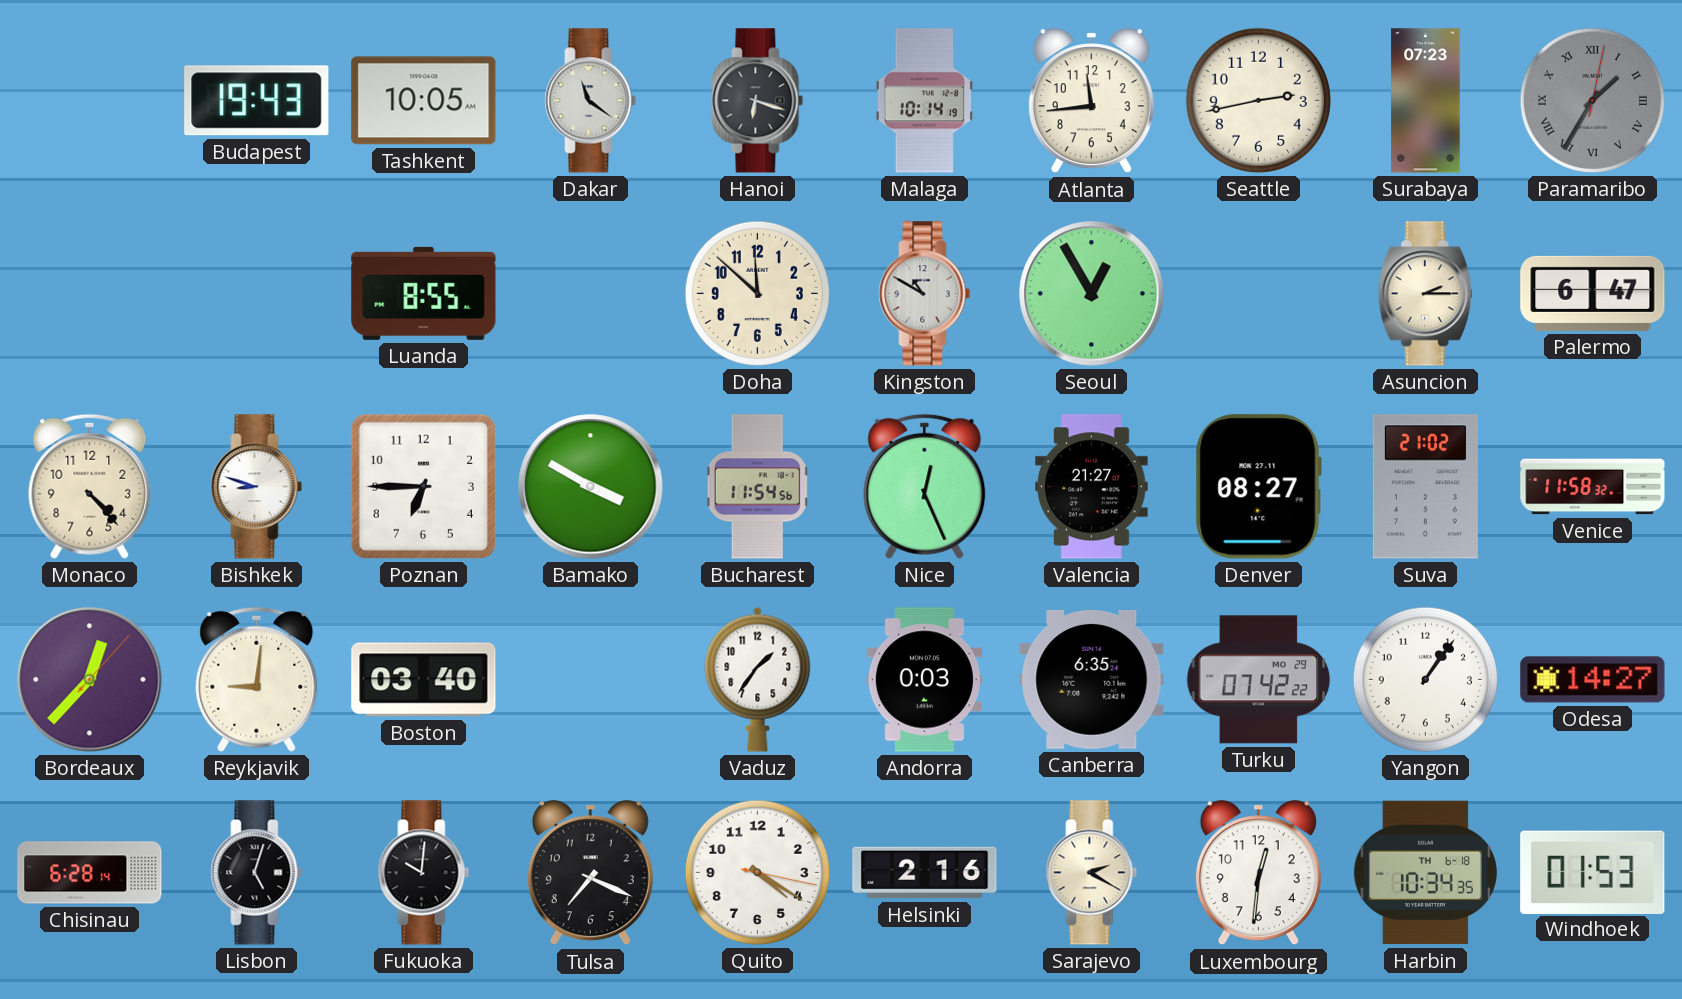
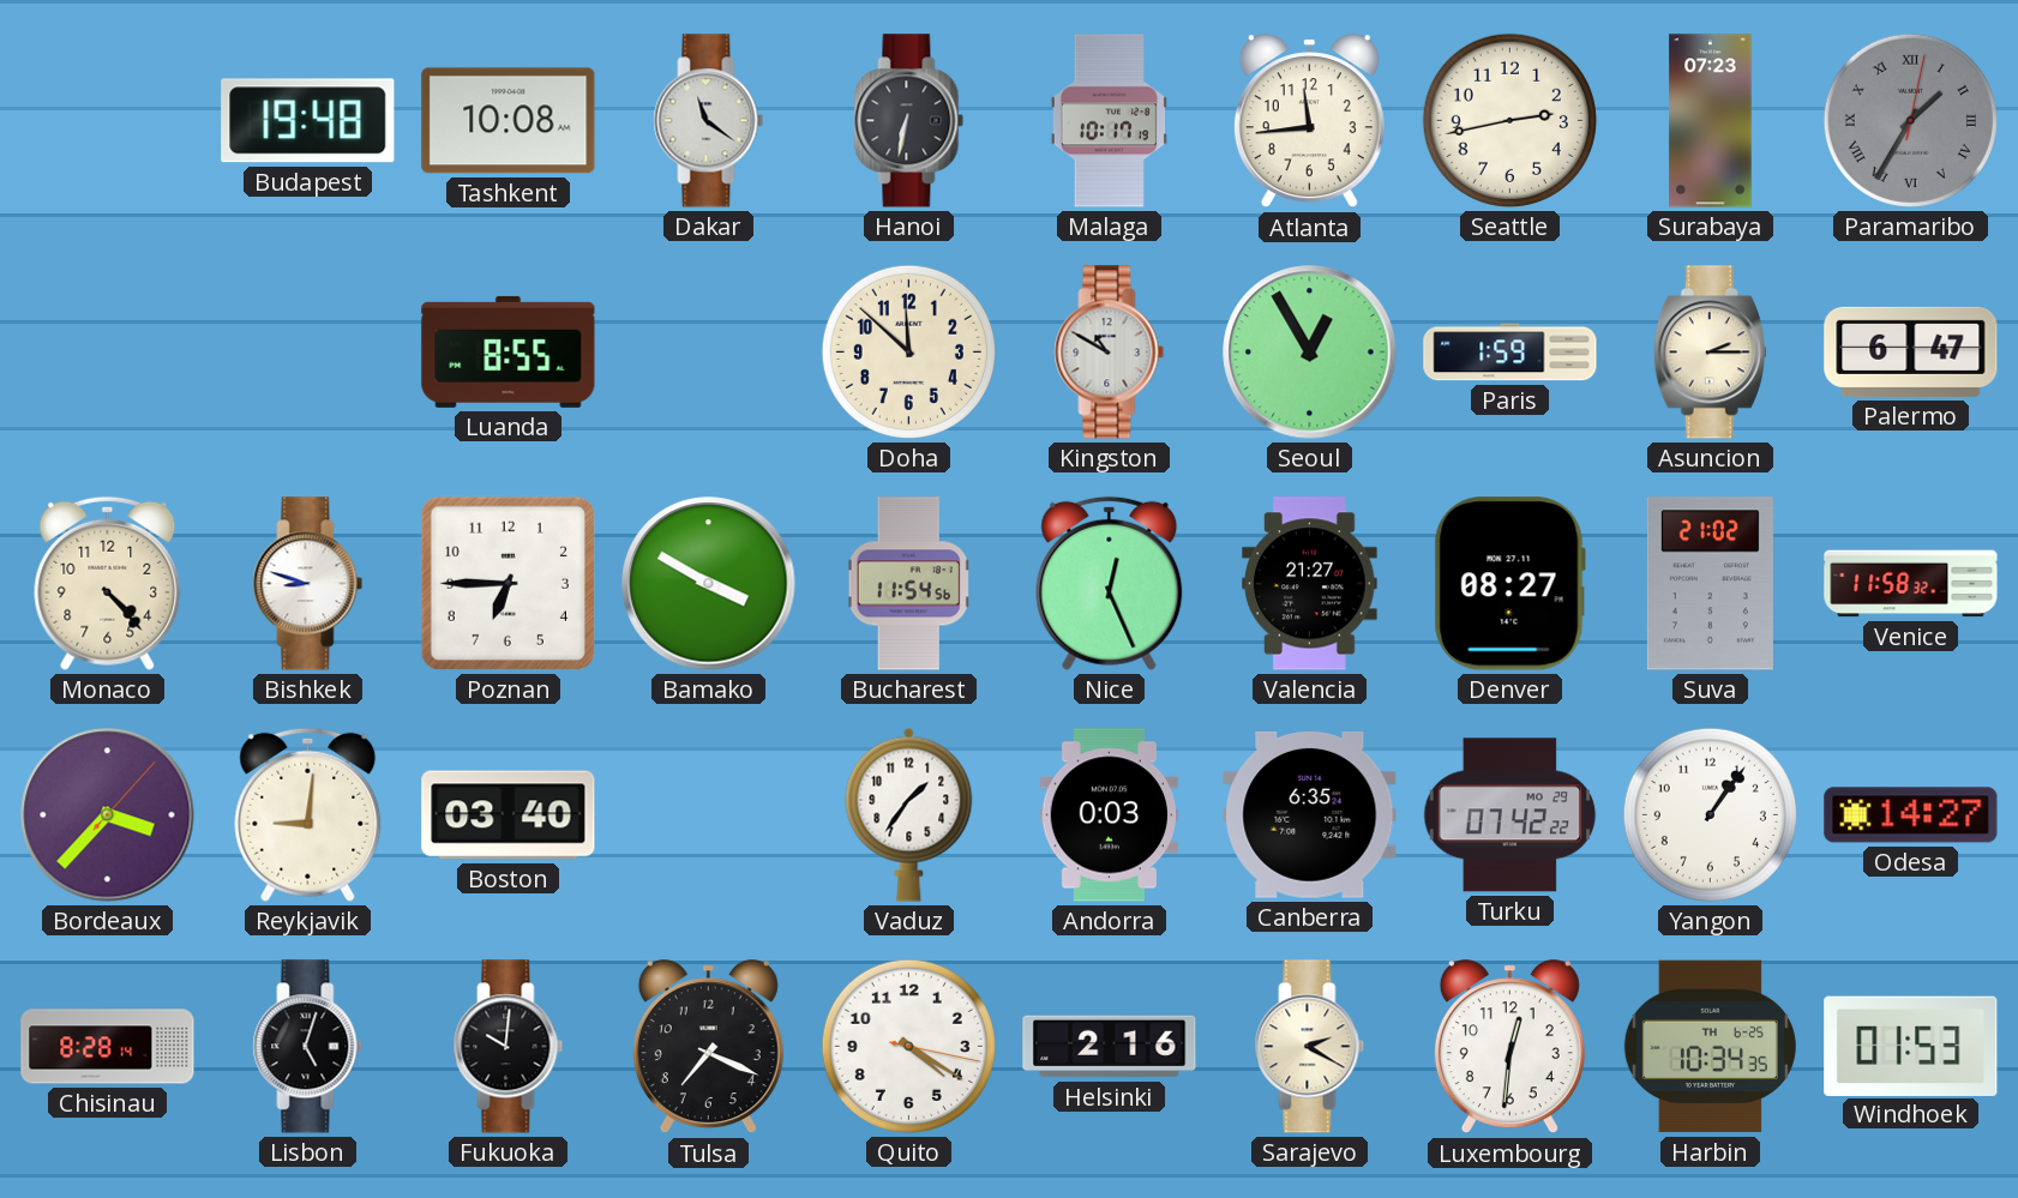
Budapest: 19:43 -> 19:48 (308, 121)
Tashkent: 10:05 -> 10:08 (509, 121)
Hanoi: 6:18 -> 6:32 (909, 121)
Malaga: 10:14 -> 10:17 (1109, 121)
Paris: none -> 1:59 (1511, 353)
Bordeaux: 12:37 -> 3:37 (108, 815)
Chisinau: 6:28 -> 8:28 (108, 1047)
Harbin date: TH 6-18 -> TH 6-25 (1710, 1047)
